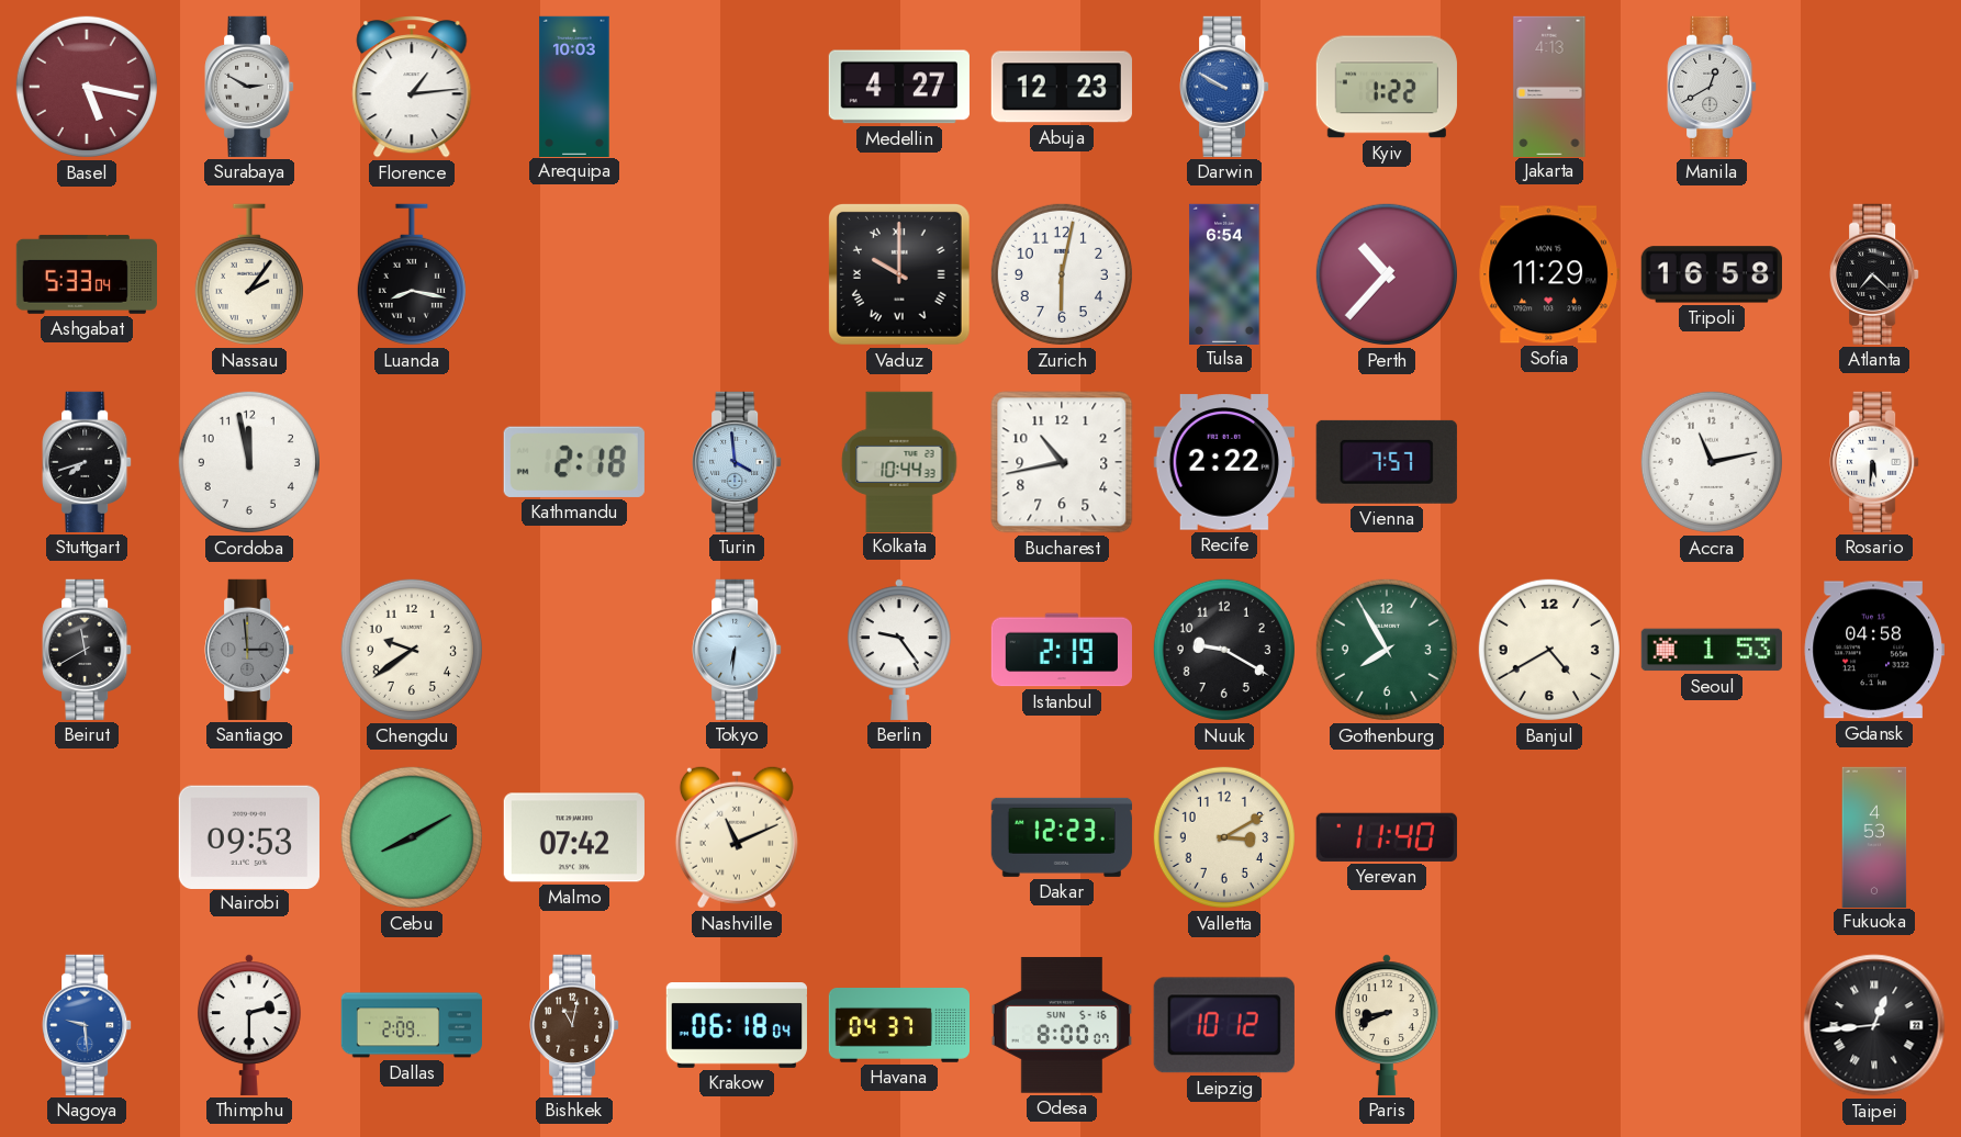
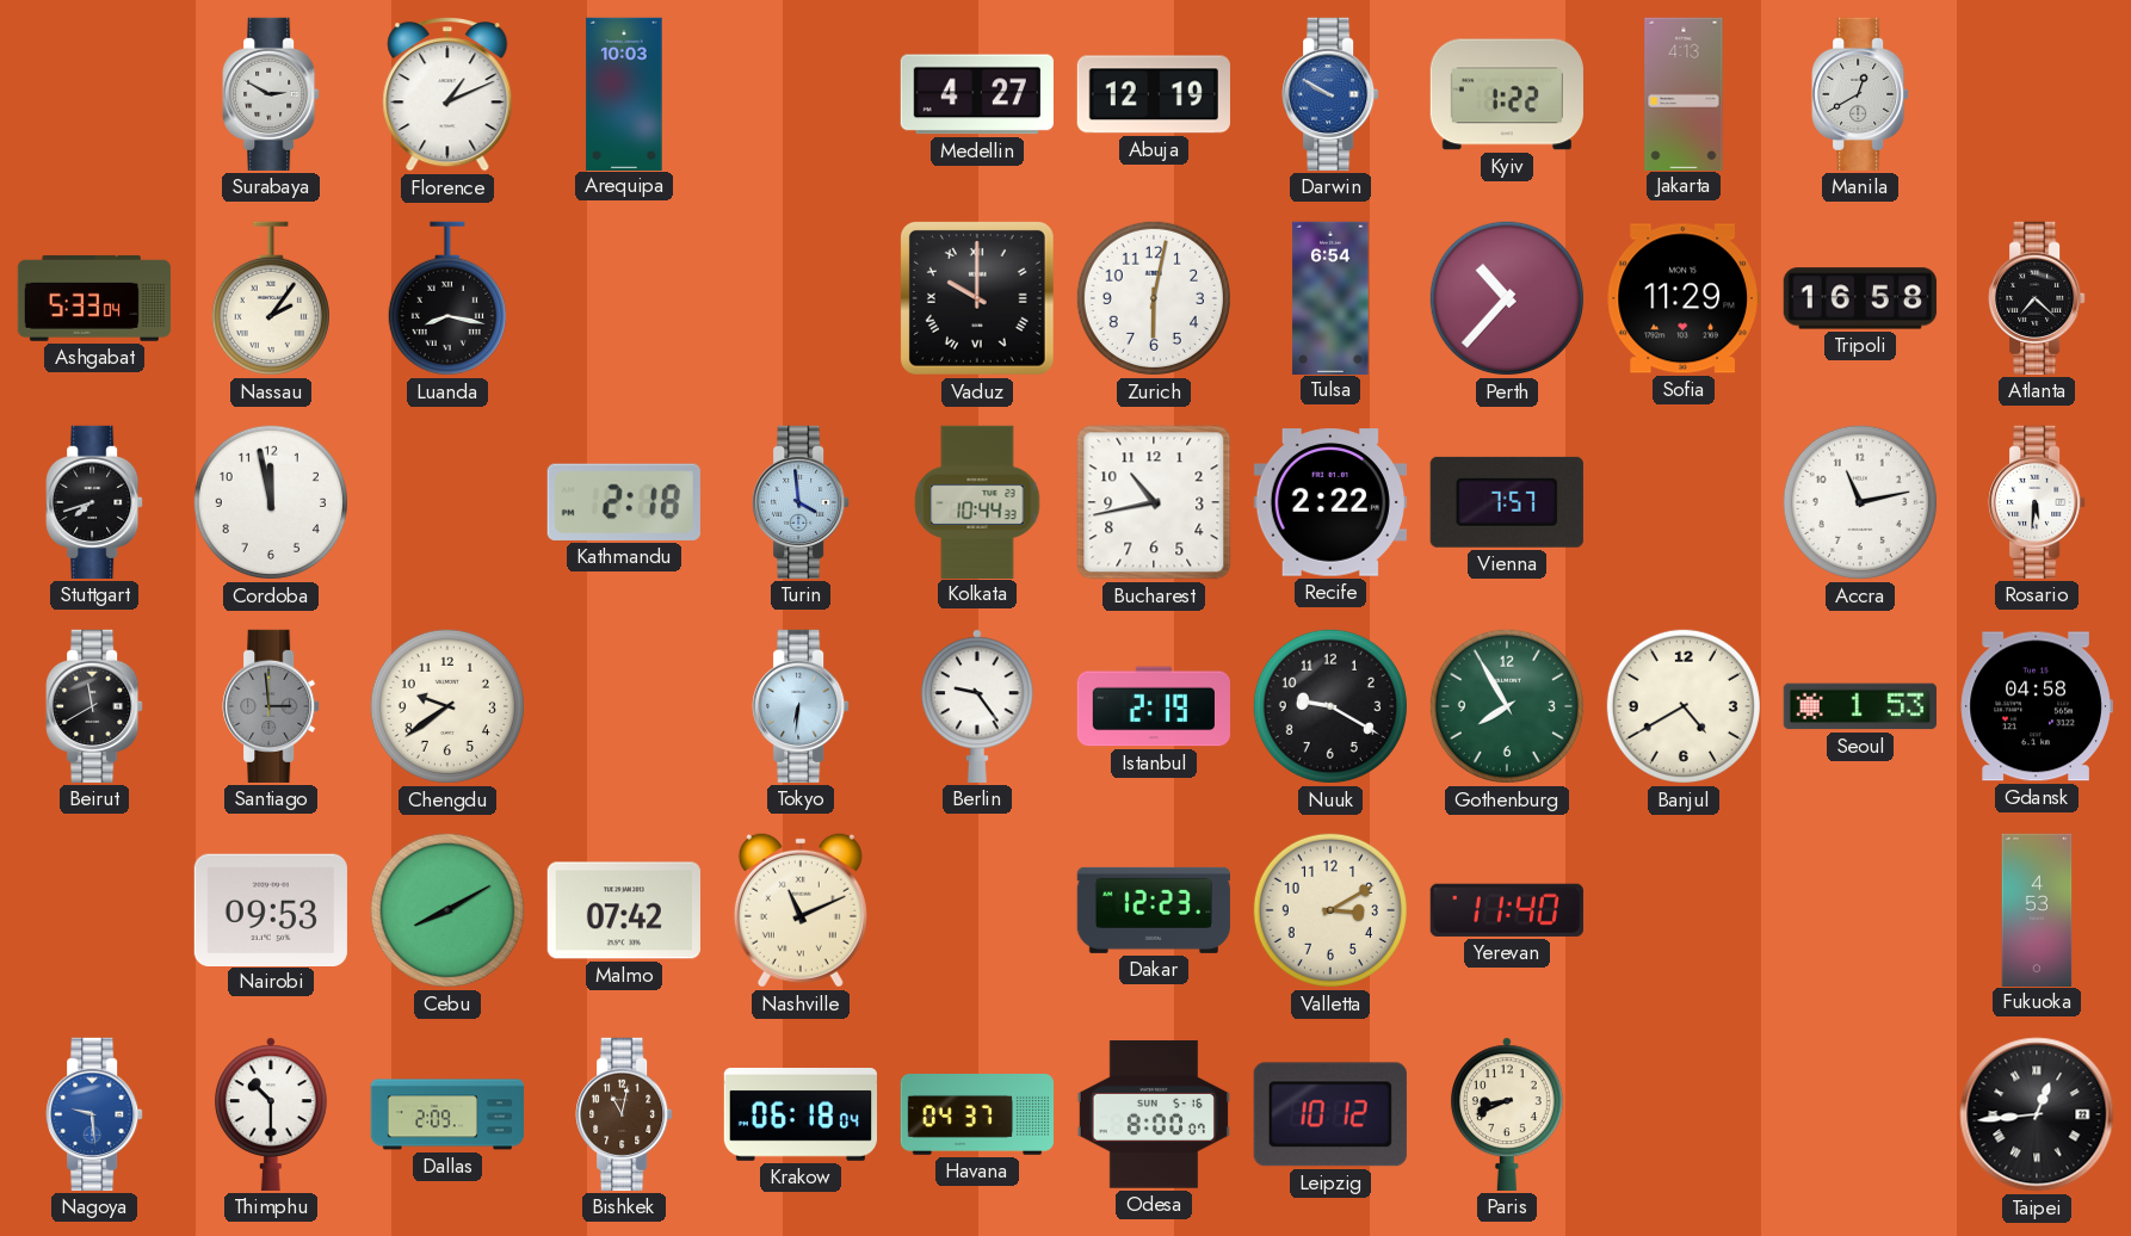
Basel: 5:17 -> none (87, 87)
Florence: 1:14 -> 1:11 (447, 94)
Abuja: 12:23 -> 12:19 (1154, 94)
Thimphu: 2:30 -> 10:30 (271, 1114)
